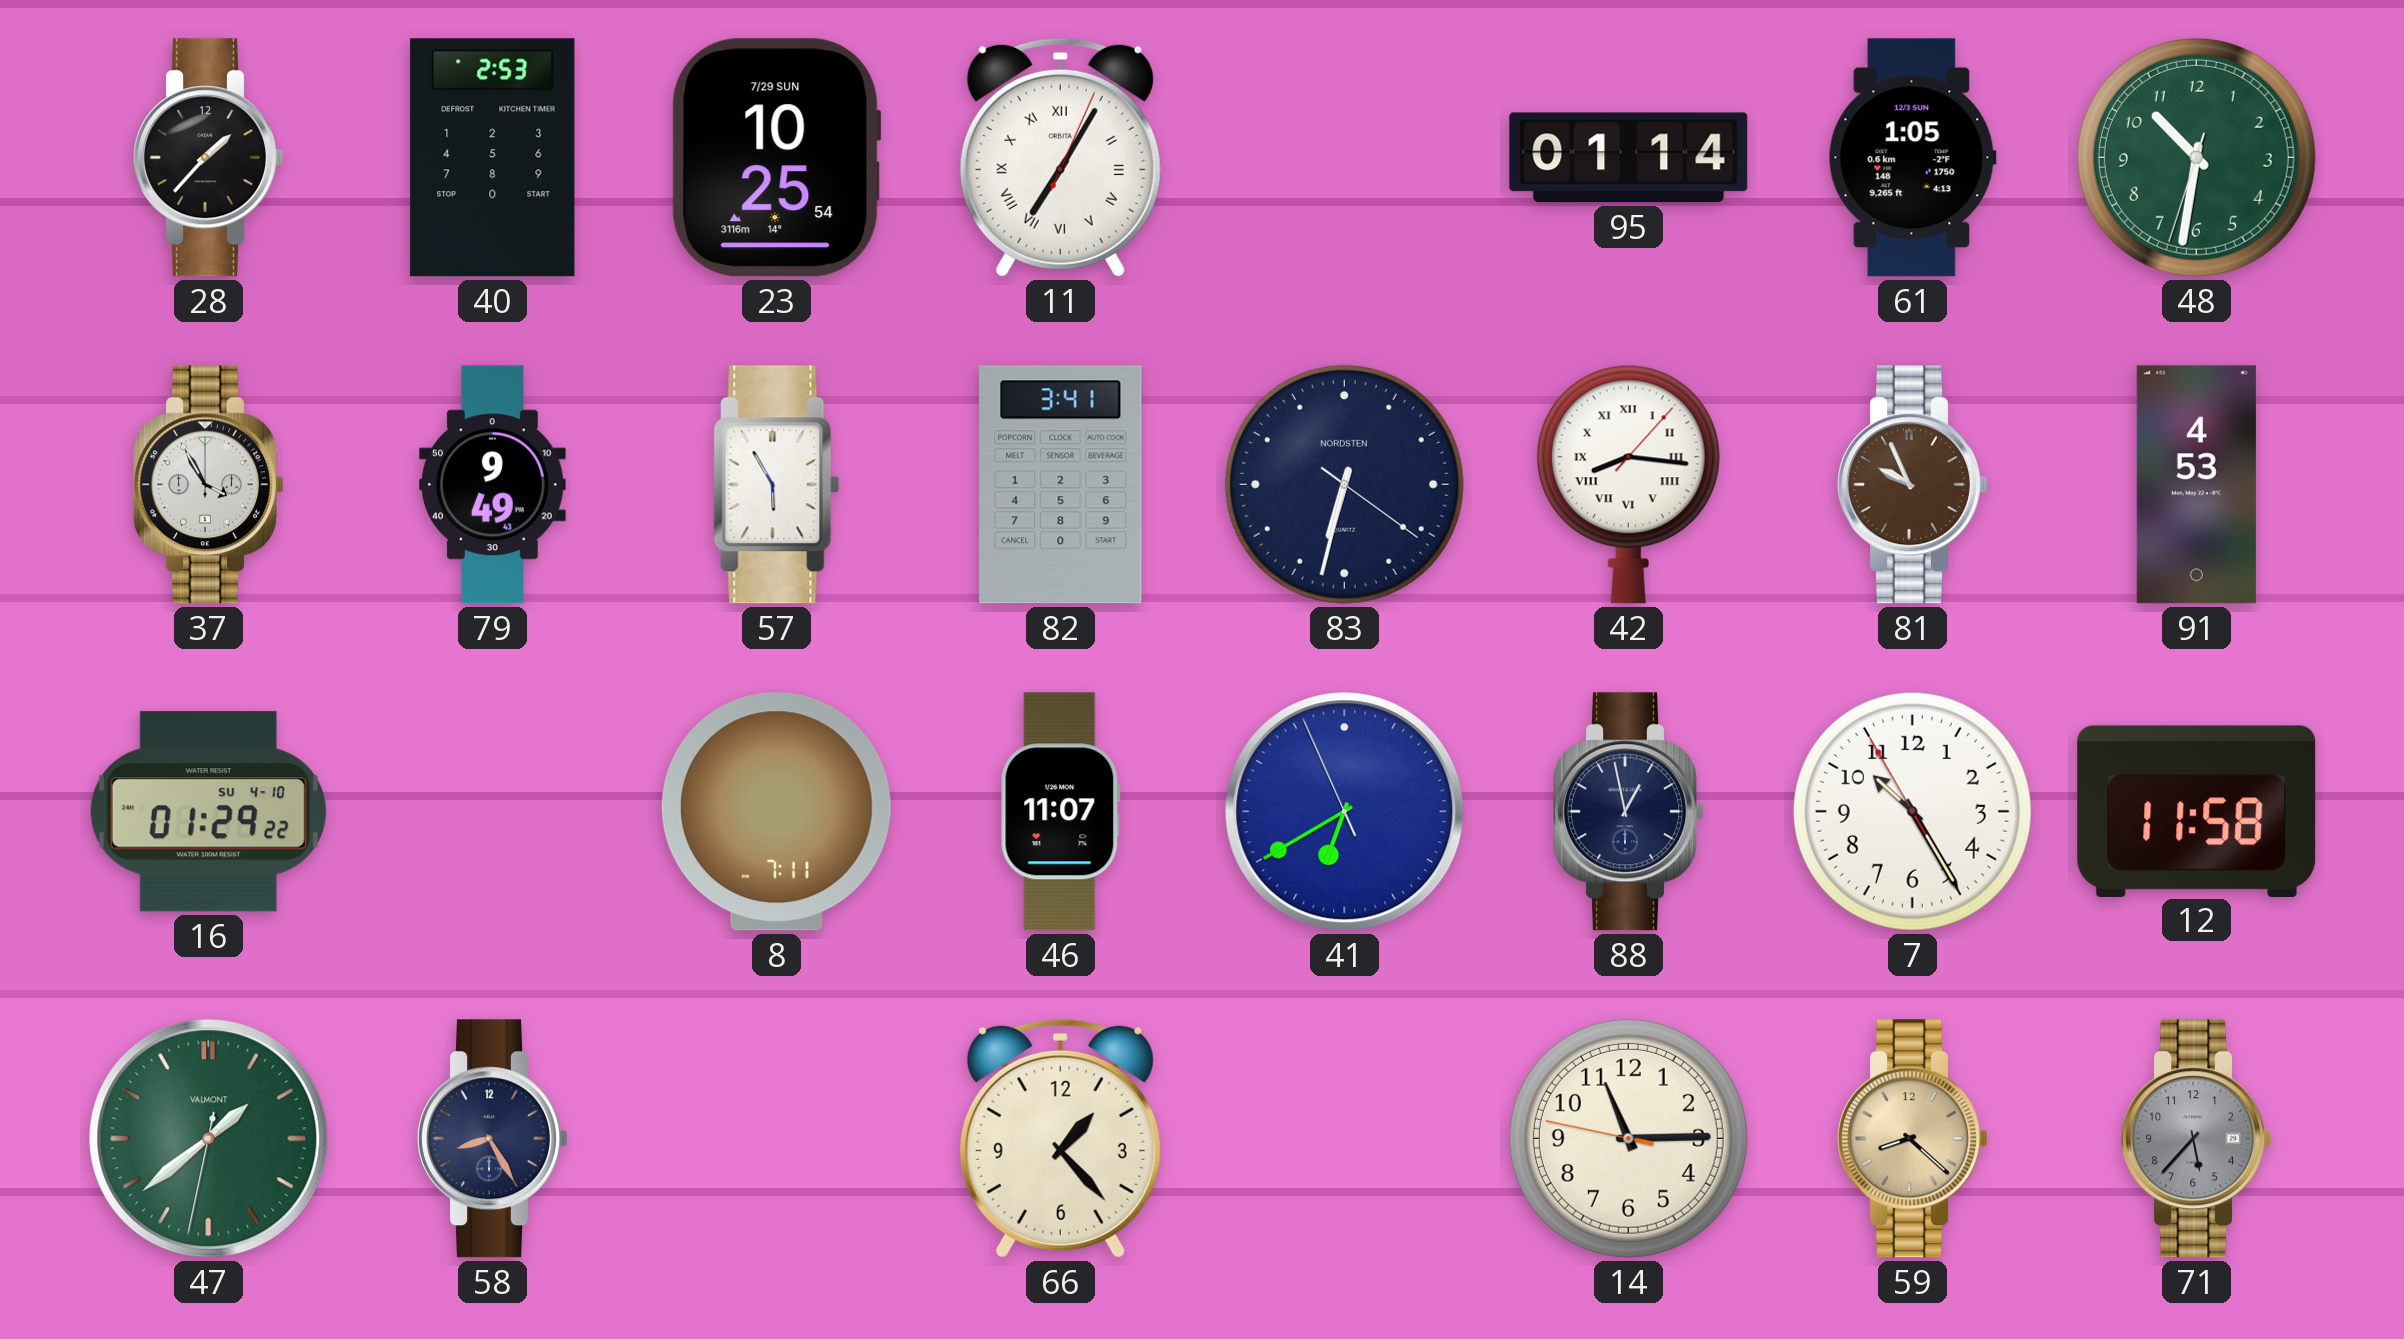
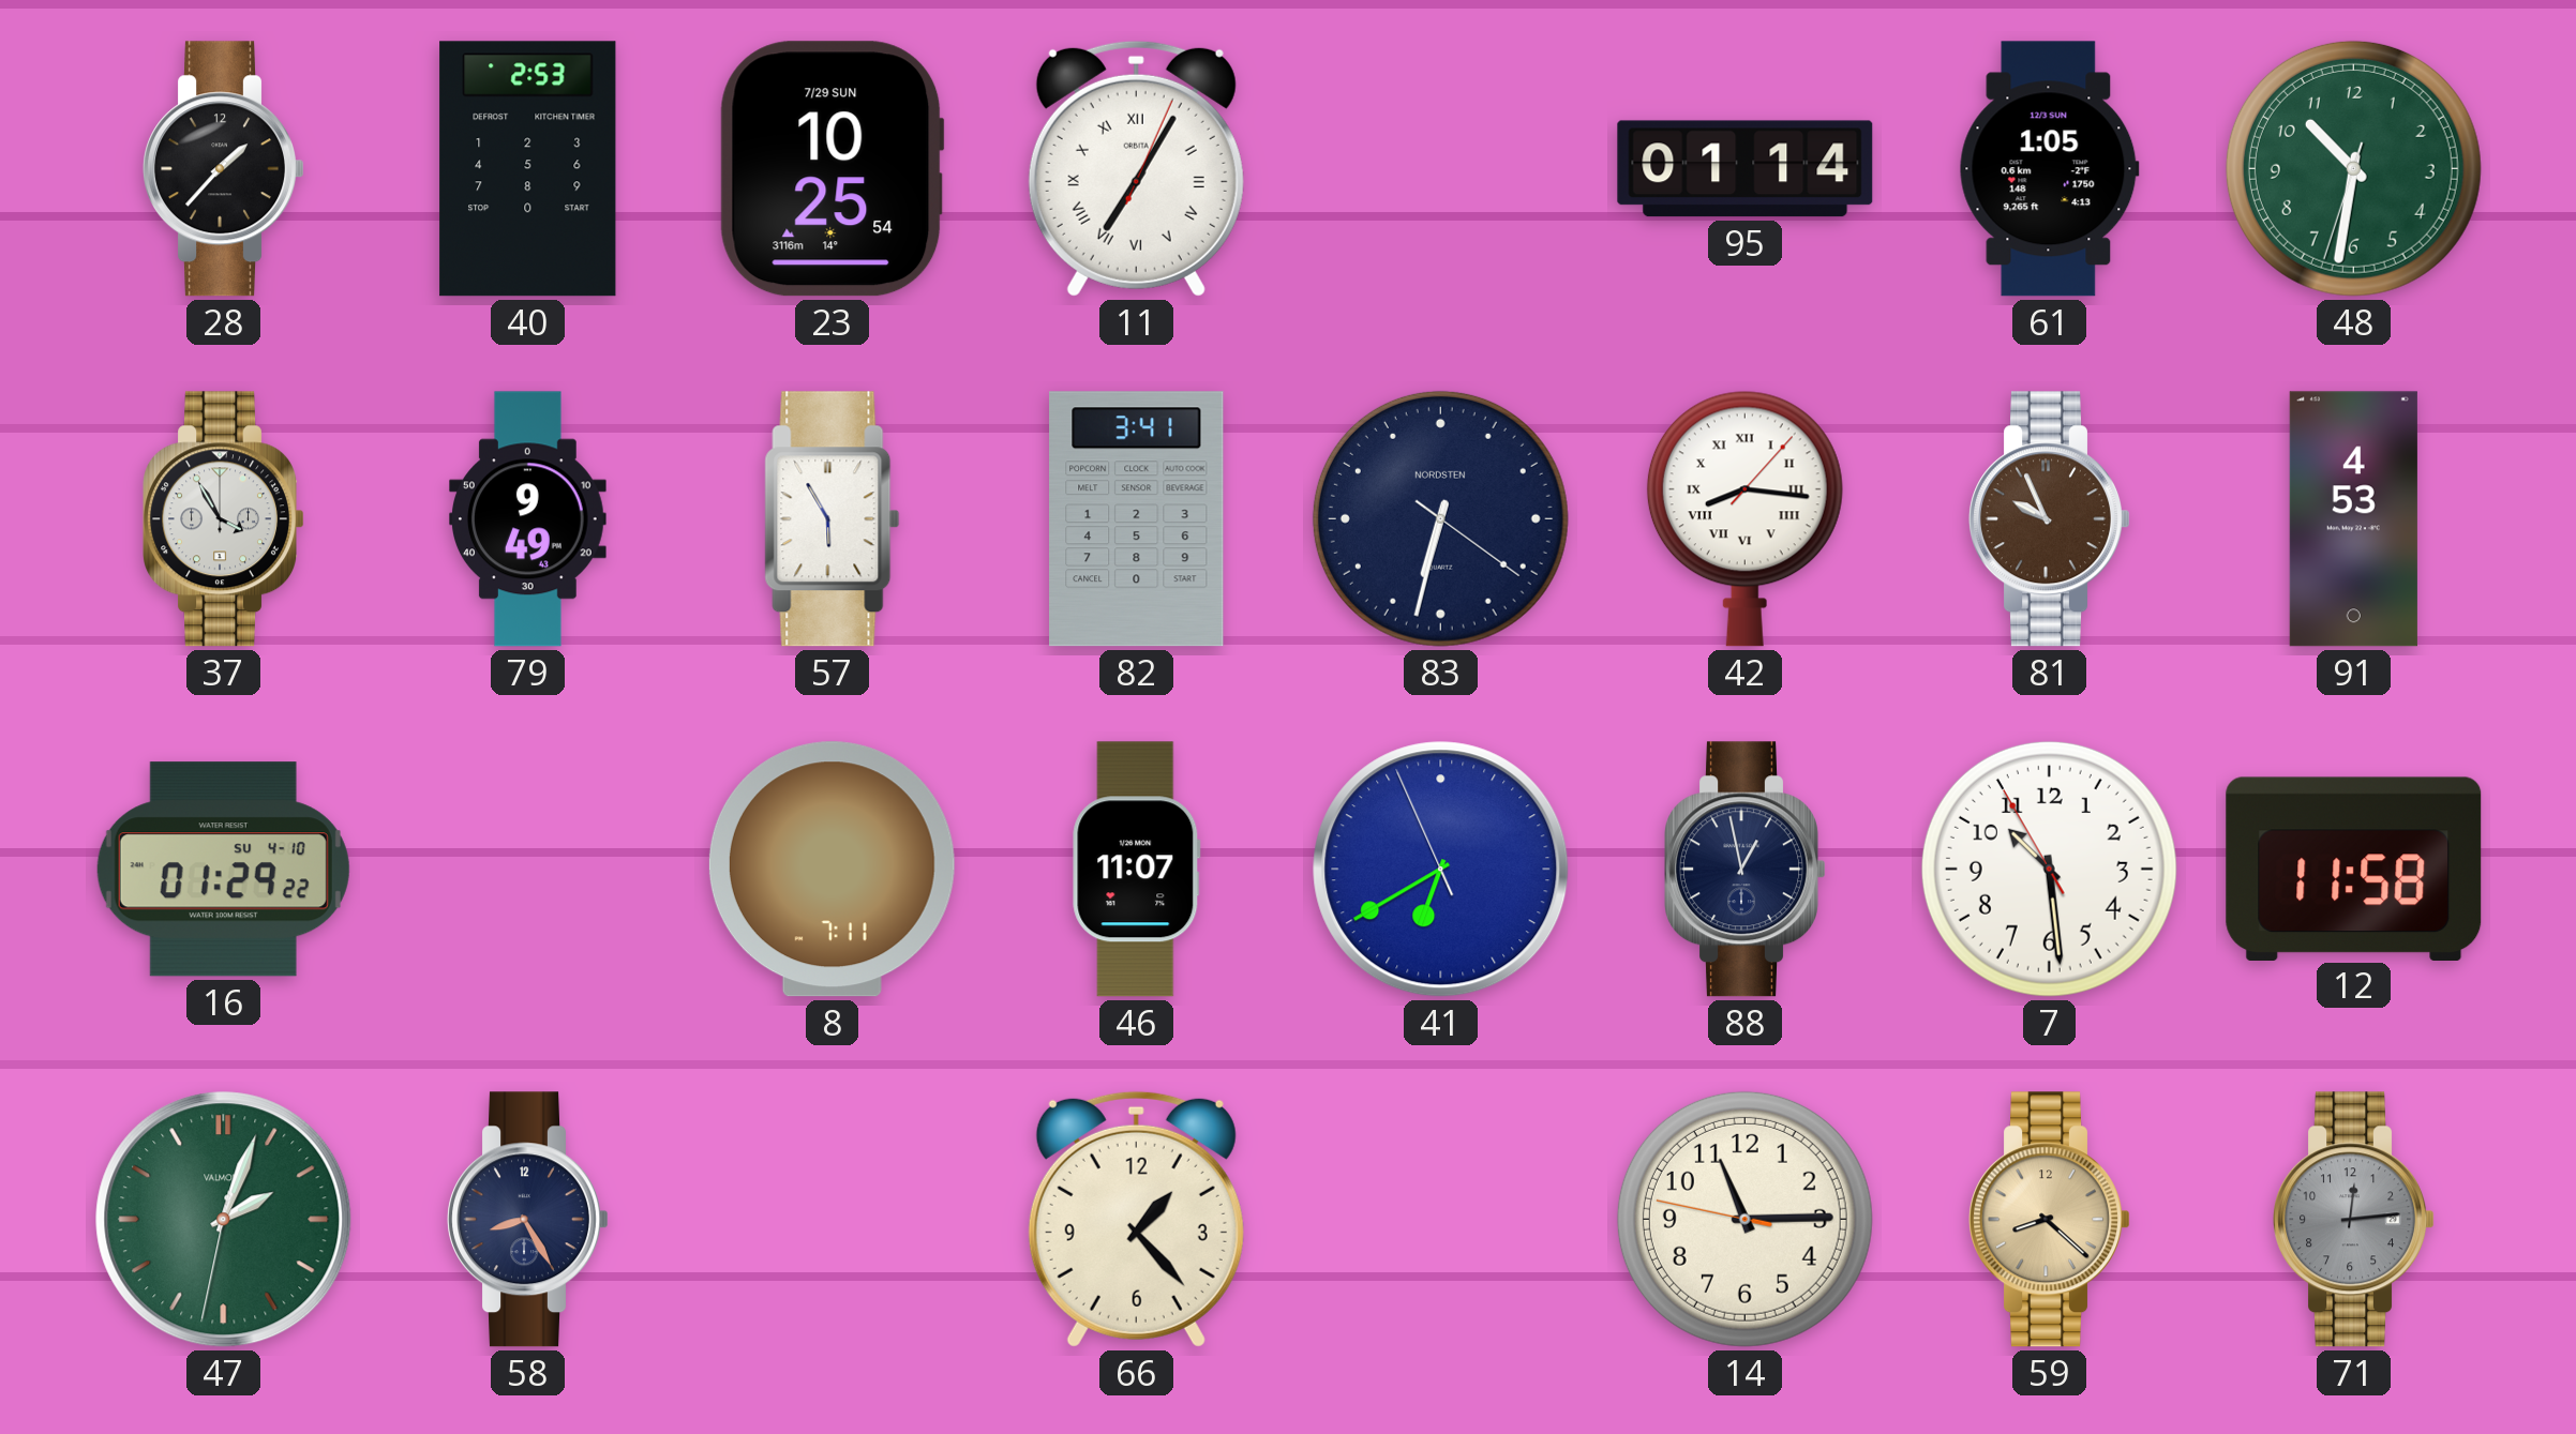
7: 10:24 -> 10:28 (2049, 869)
47: 1:38 -> 2:03 (224, 1220)
71: 5:37 -> 12:14 (2354, 1220)
